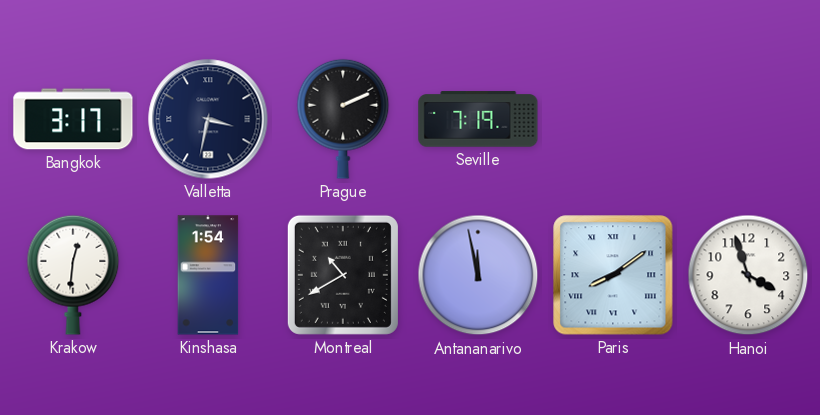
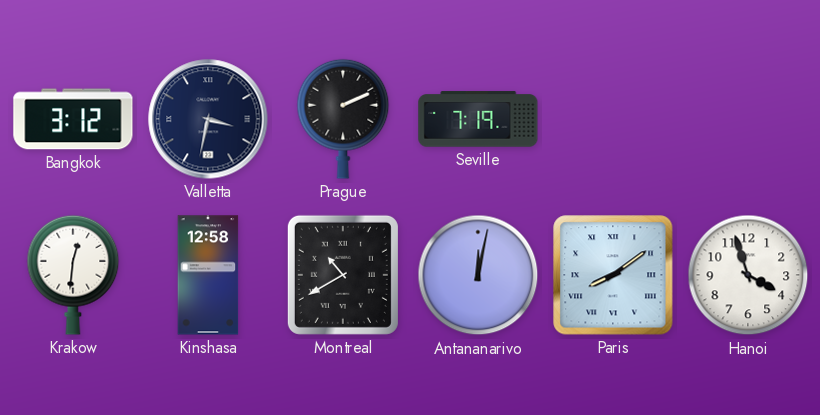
Bangkok: 3:17 -> 3:12 (73, 119)
Kinshasa: 1:54 -> 12:58 (208, 275)
Antananarivo: 11:58 -> 12:02 (478, 275)
